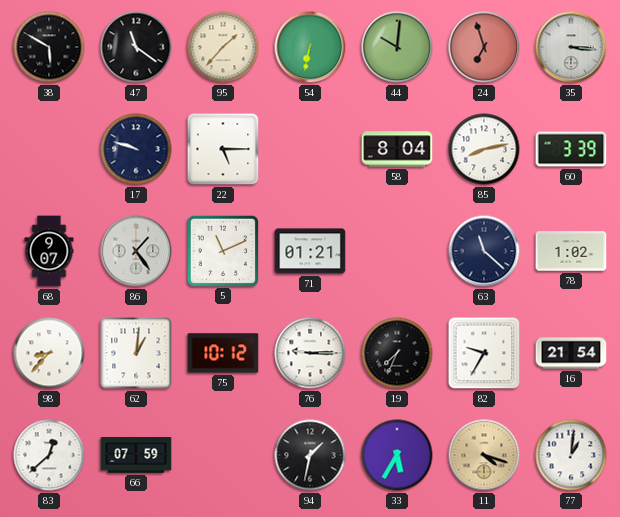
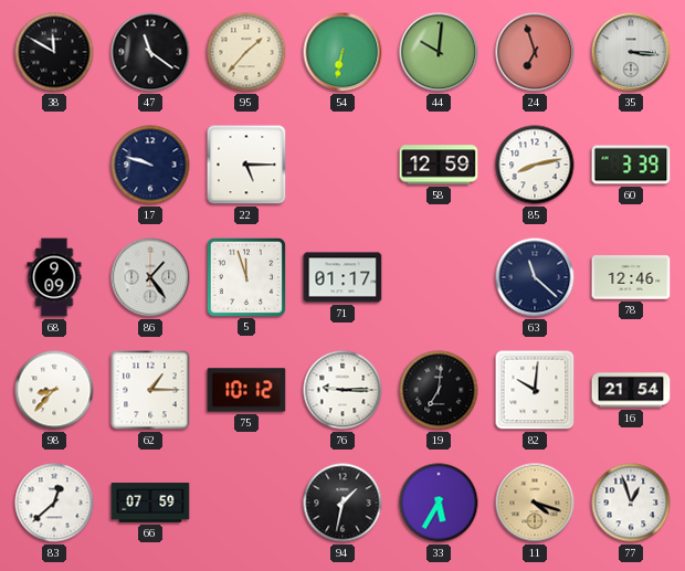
38: 5:50 -> 11:50 (54, 52)
58: 8:04 -> 12:59 (439, 165)
68: 9:07 -> 9:09 (54, 277)
5: 11:11 -> 11:57 (245, 276)
71: 01:21 -> 01:17 (342, 277)
78: 1:02 -> 12:46 (631, 277)
62: 1:01 -> 1:15 (150, 390)
19: 7:34 -> 7:01 (439, 390)
82: 9:35 -> 10:01 (535, 390)
77: 1:01 -> 12:57 (631, 503)
